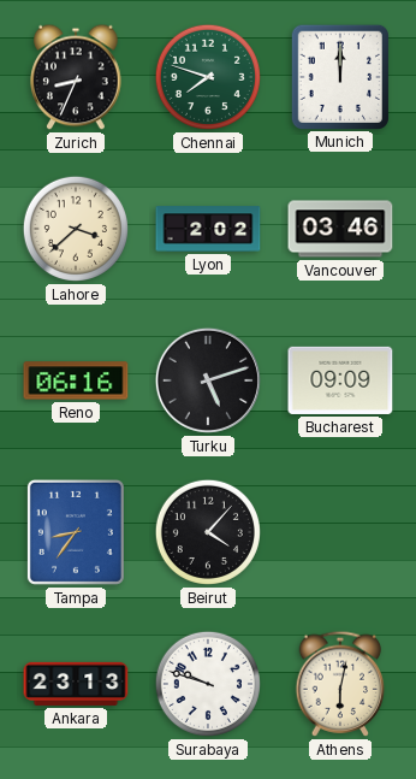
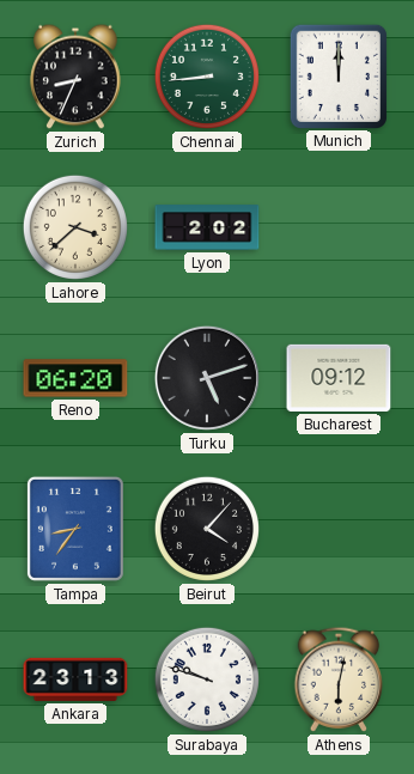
Chennai: 7:48 -> 8:44 (207, 77)
Vancouver: 03:46 -> none (340, 229)
Reno: 06:16 -> 06:20 (75, 378)
Bucharest: 09:09 -> 09:12 (339, 378)
